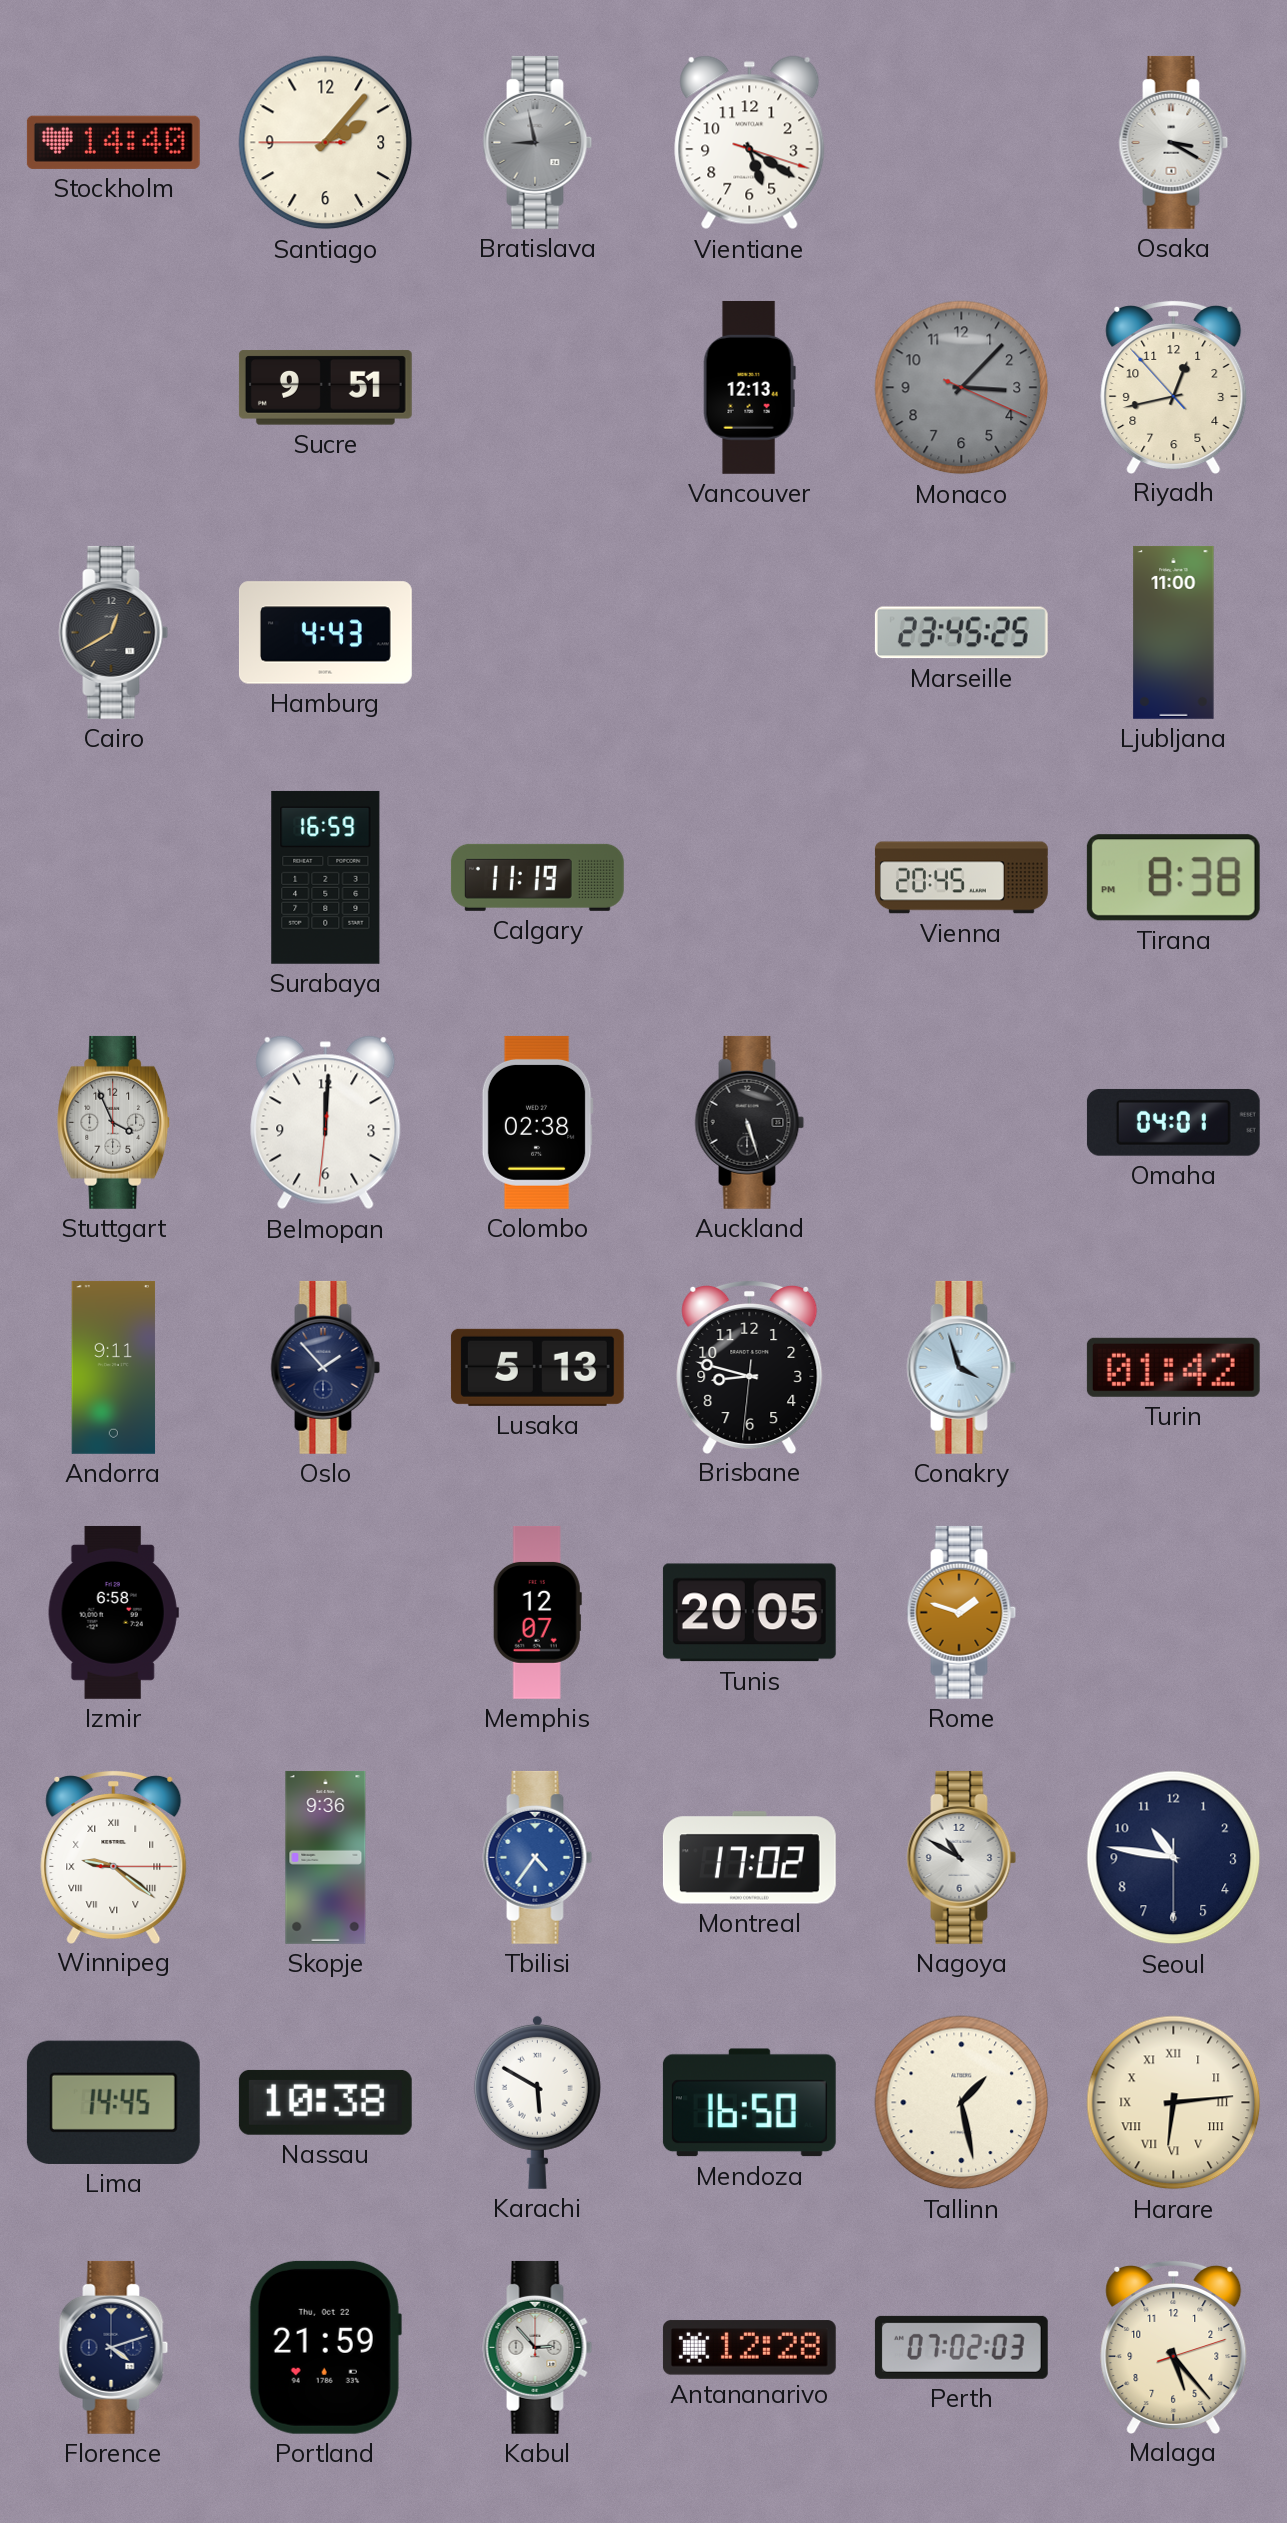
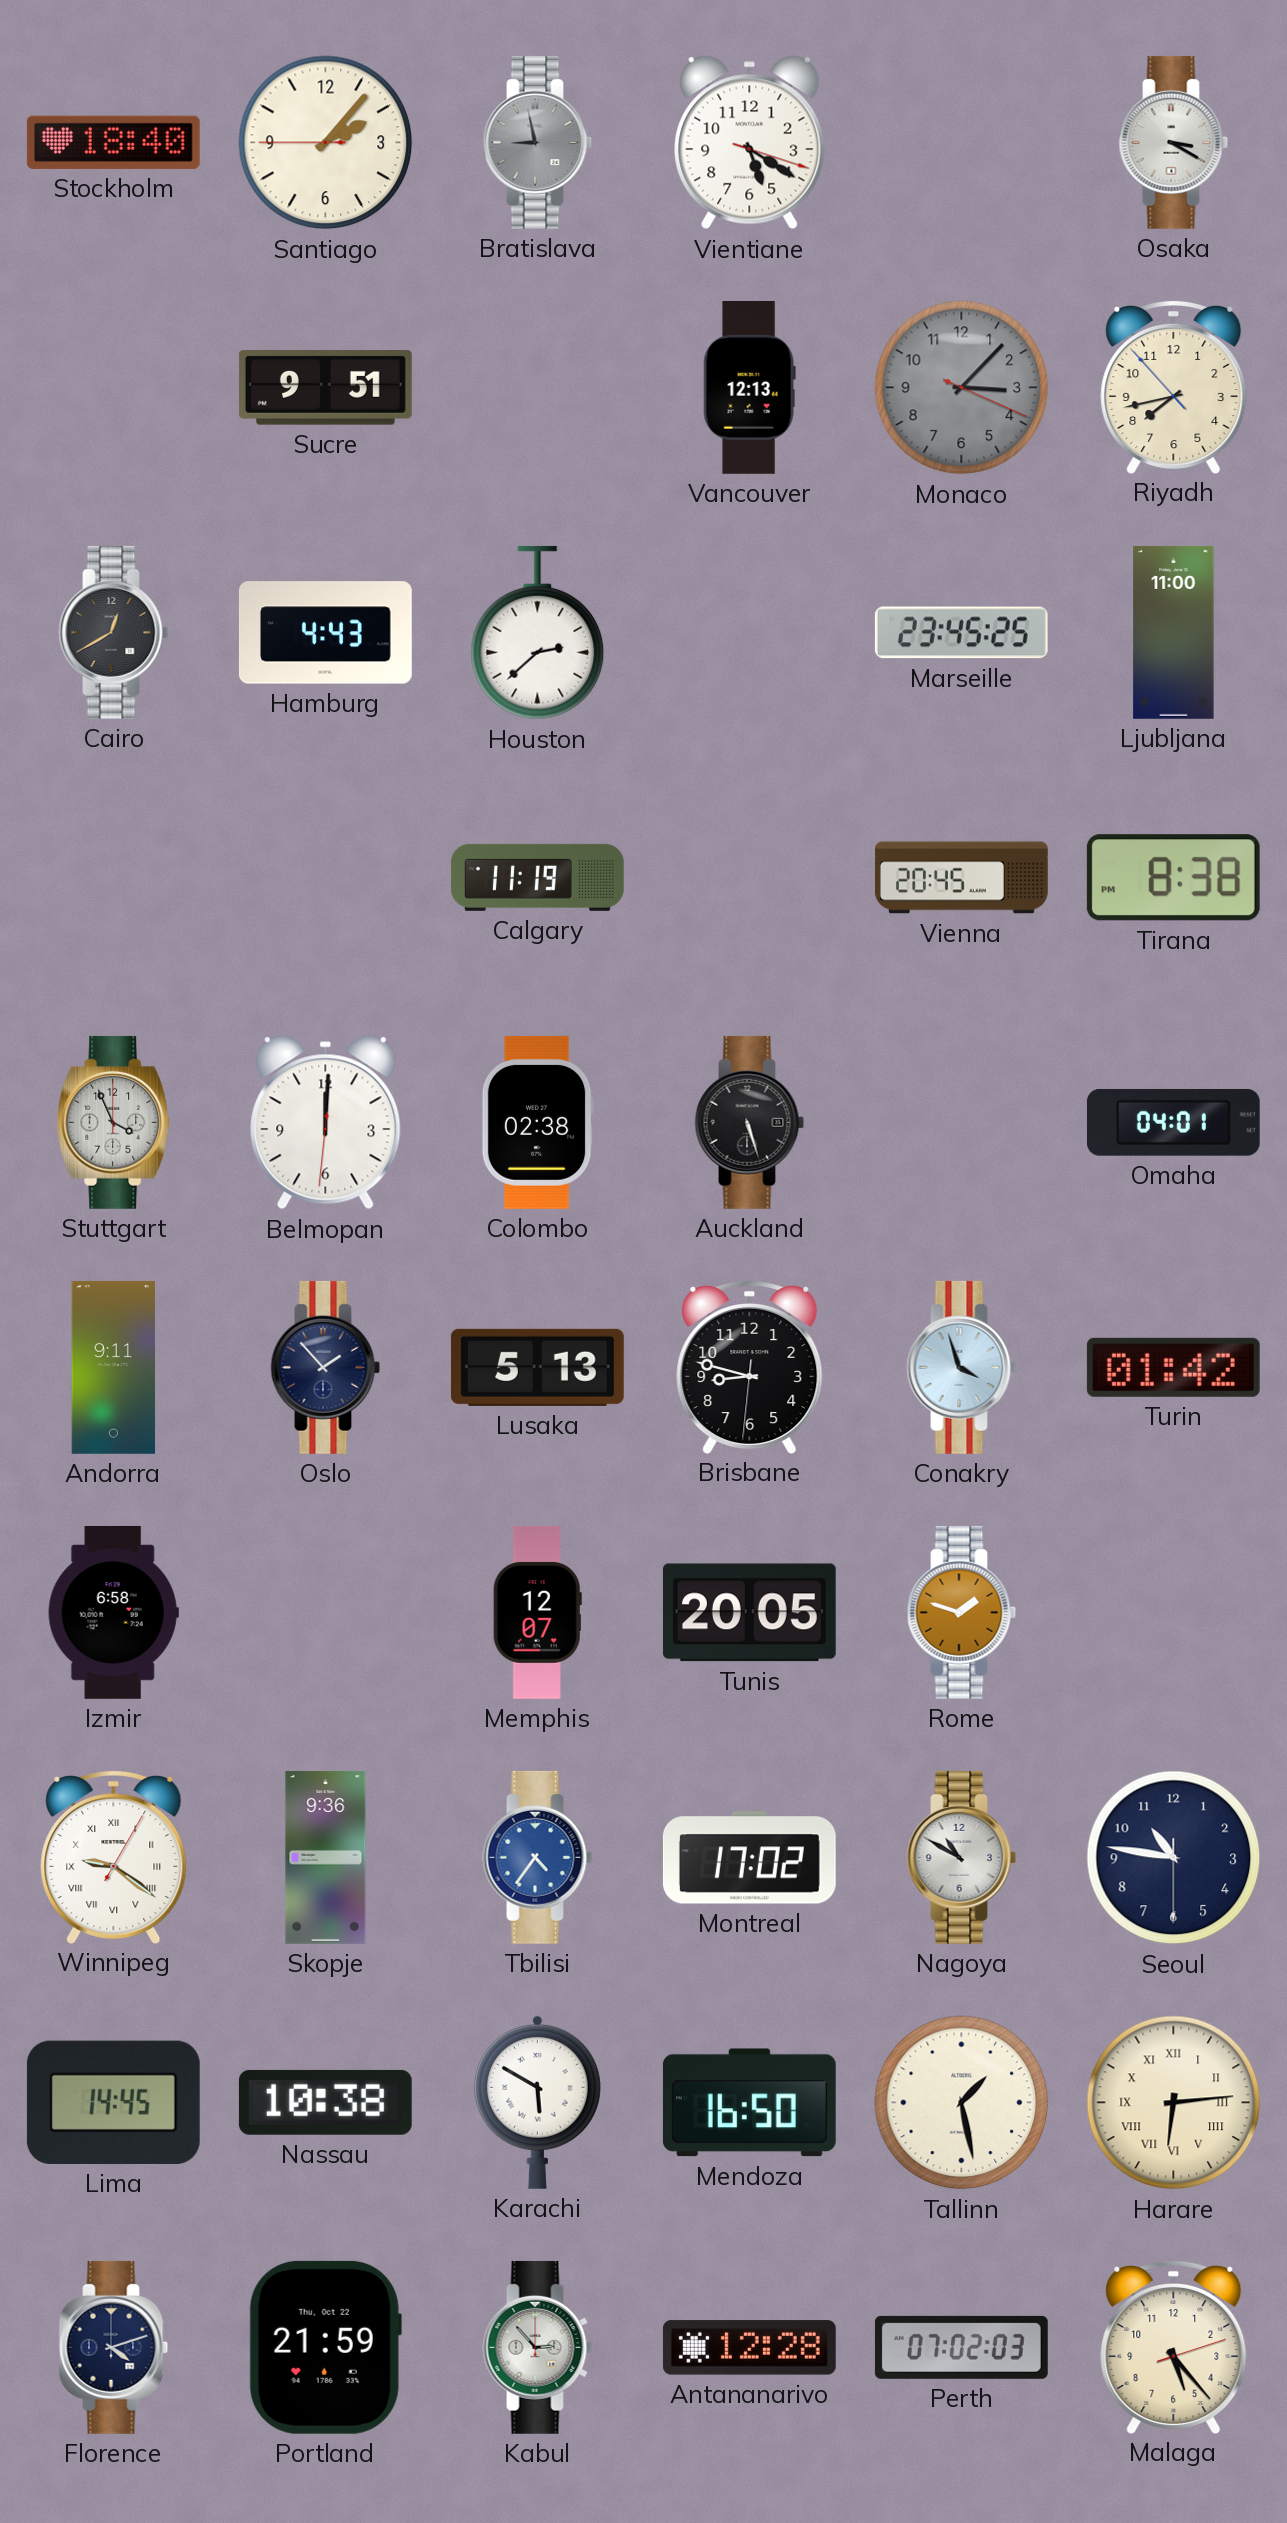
Stockholm: 14:40 -> 18:40 (113, 142)
Riyadh: 12:42 -> 7:42 (1174, 386)
Houston: none -> 2:38 (538, 633)
Surabaya: 16:59 -> none (326, 877)
Winnipeg: 9:21:15 -> 9:21:05 (114, 1856)
